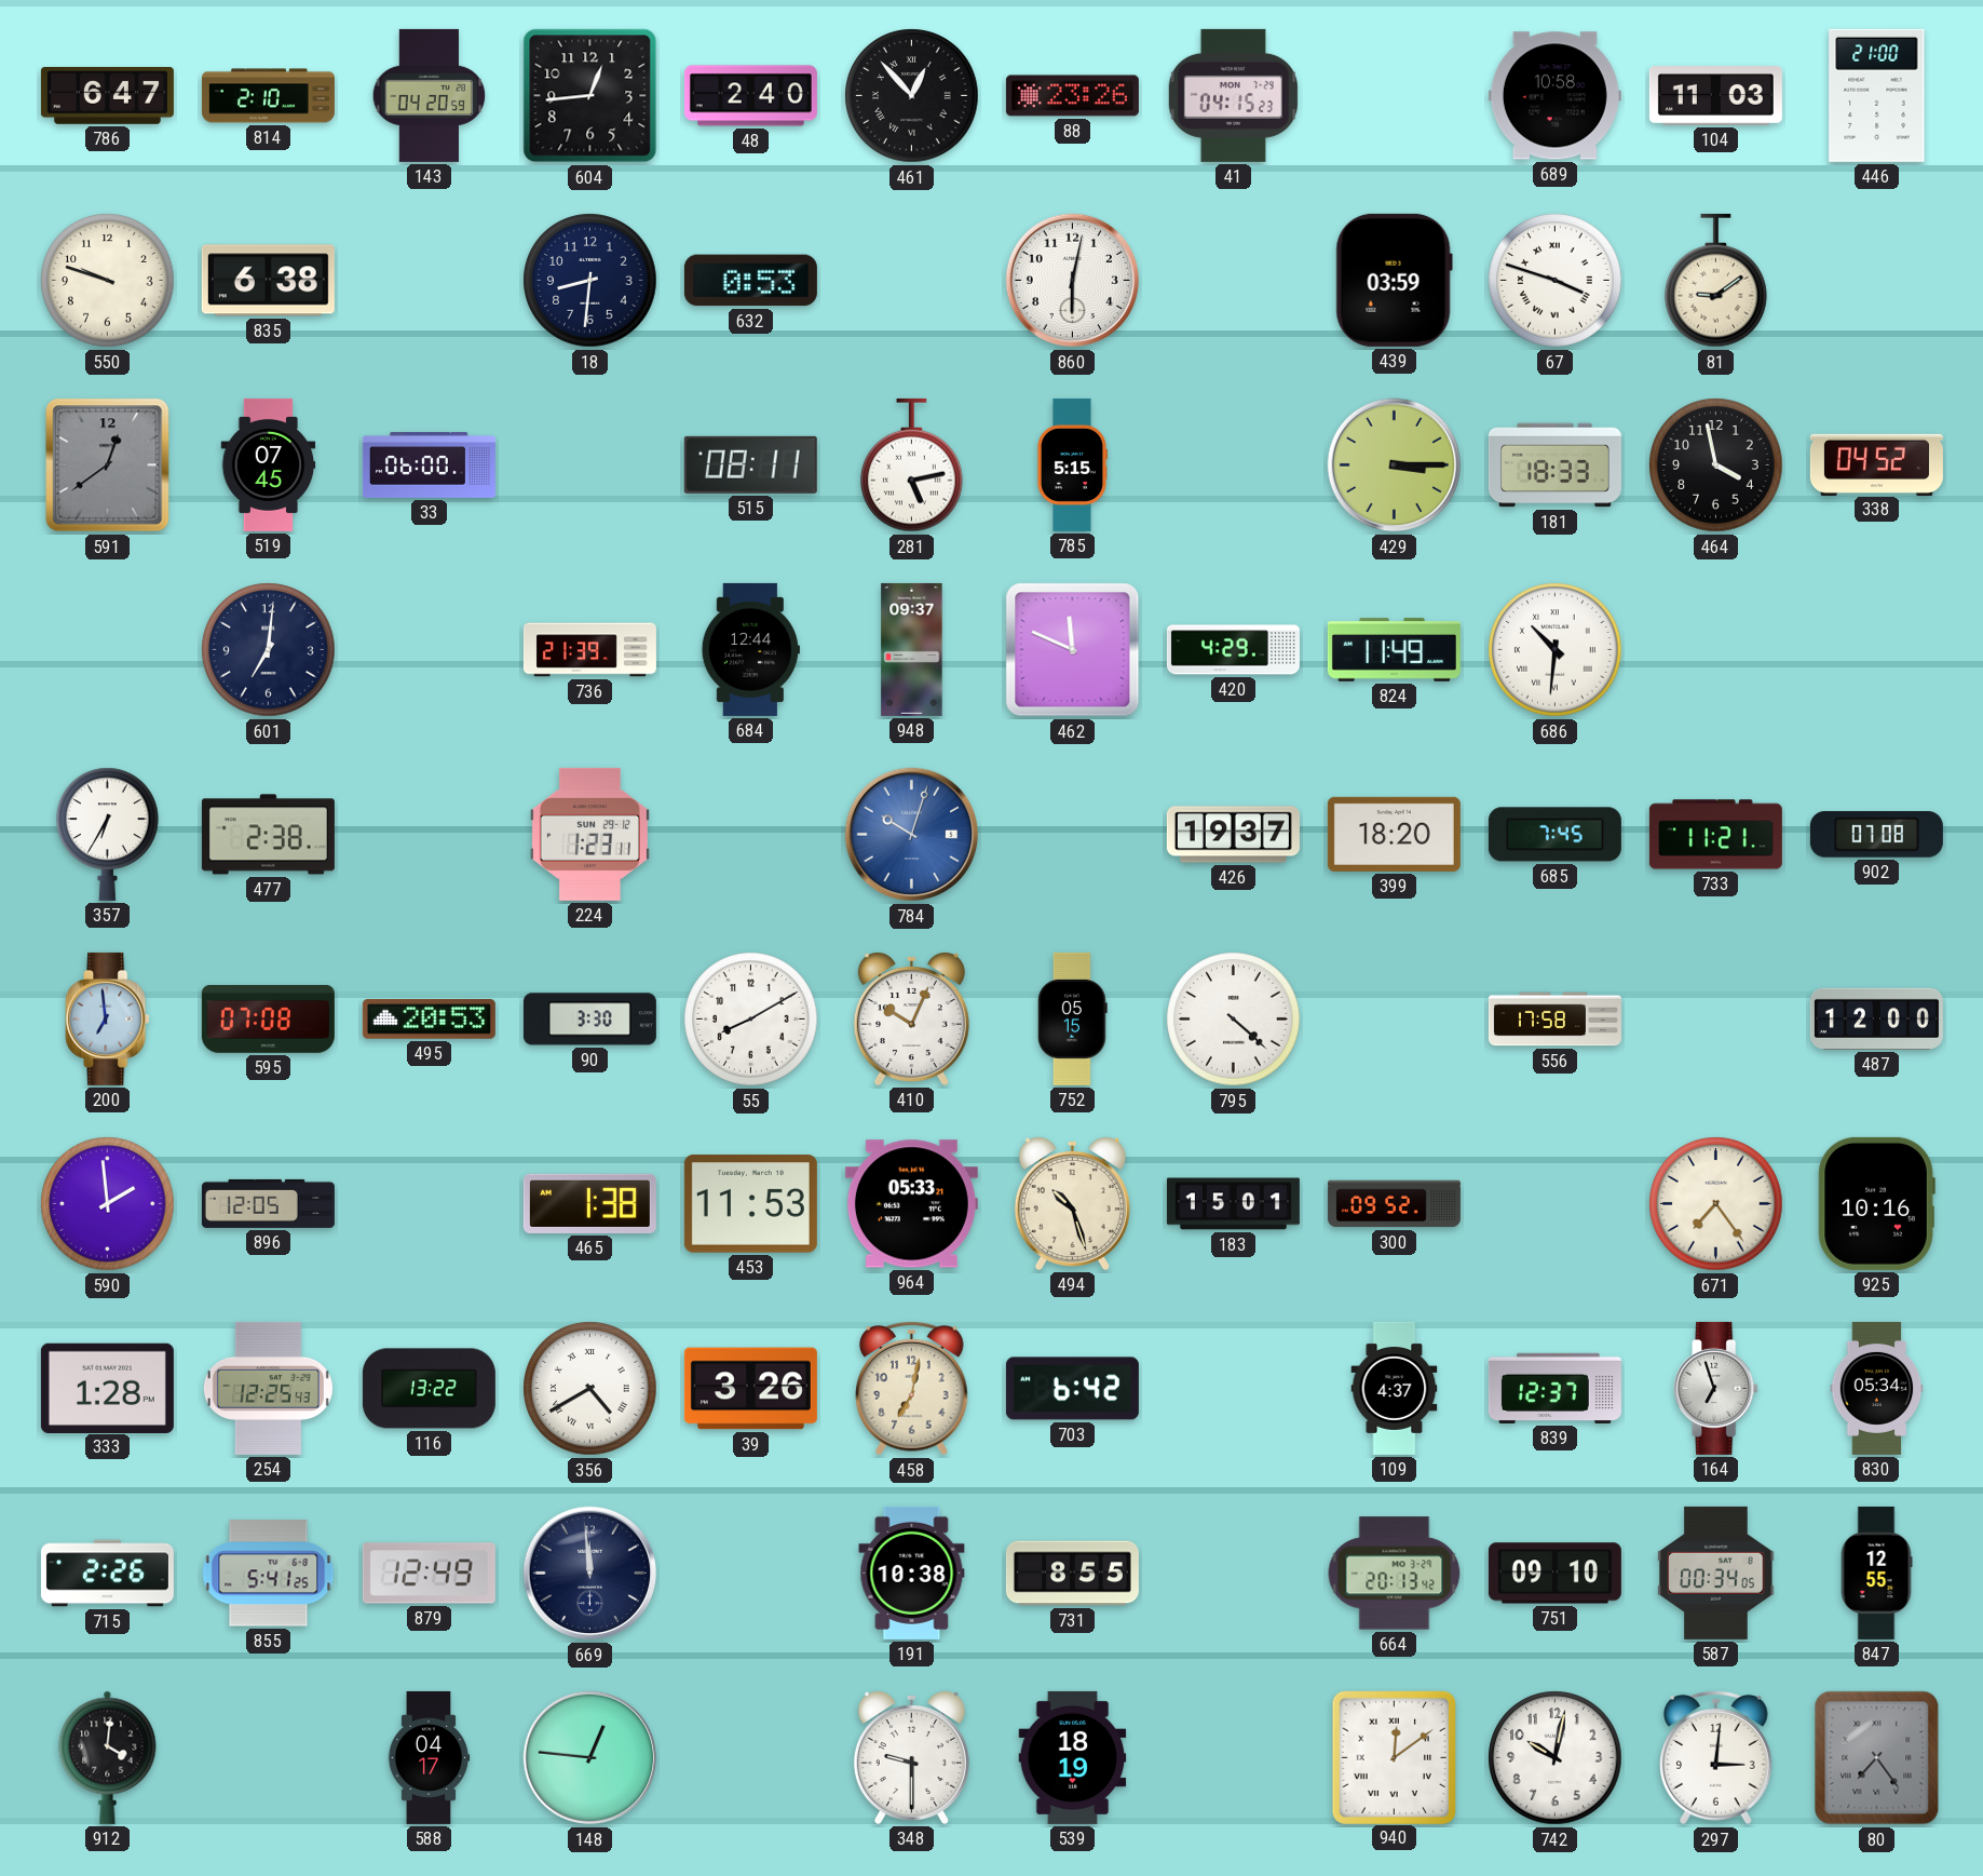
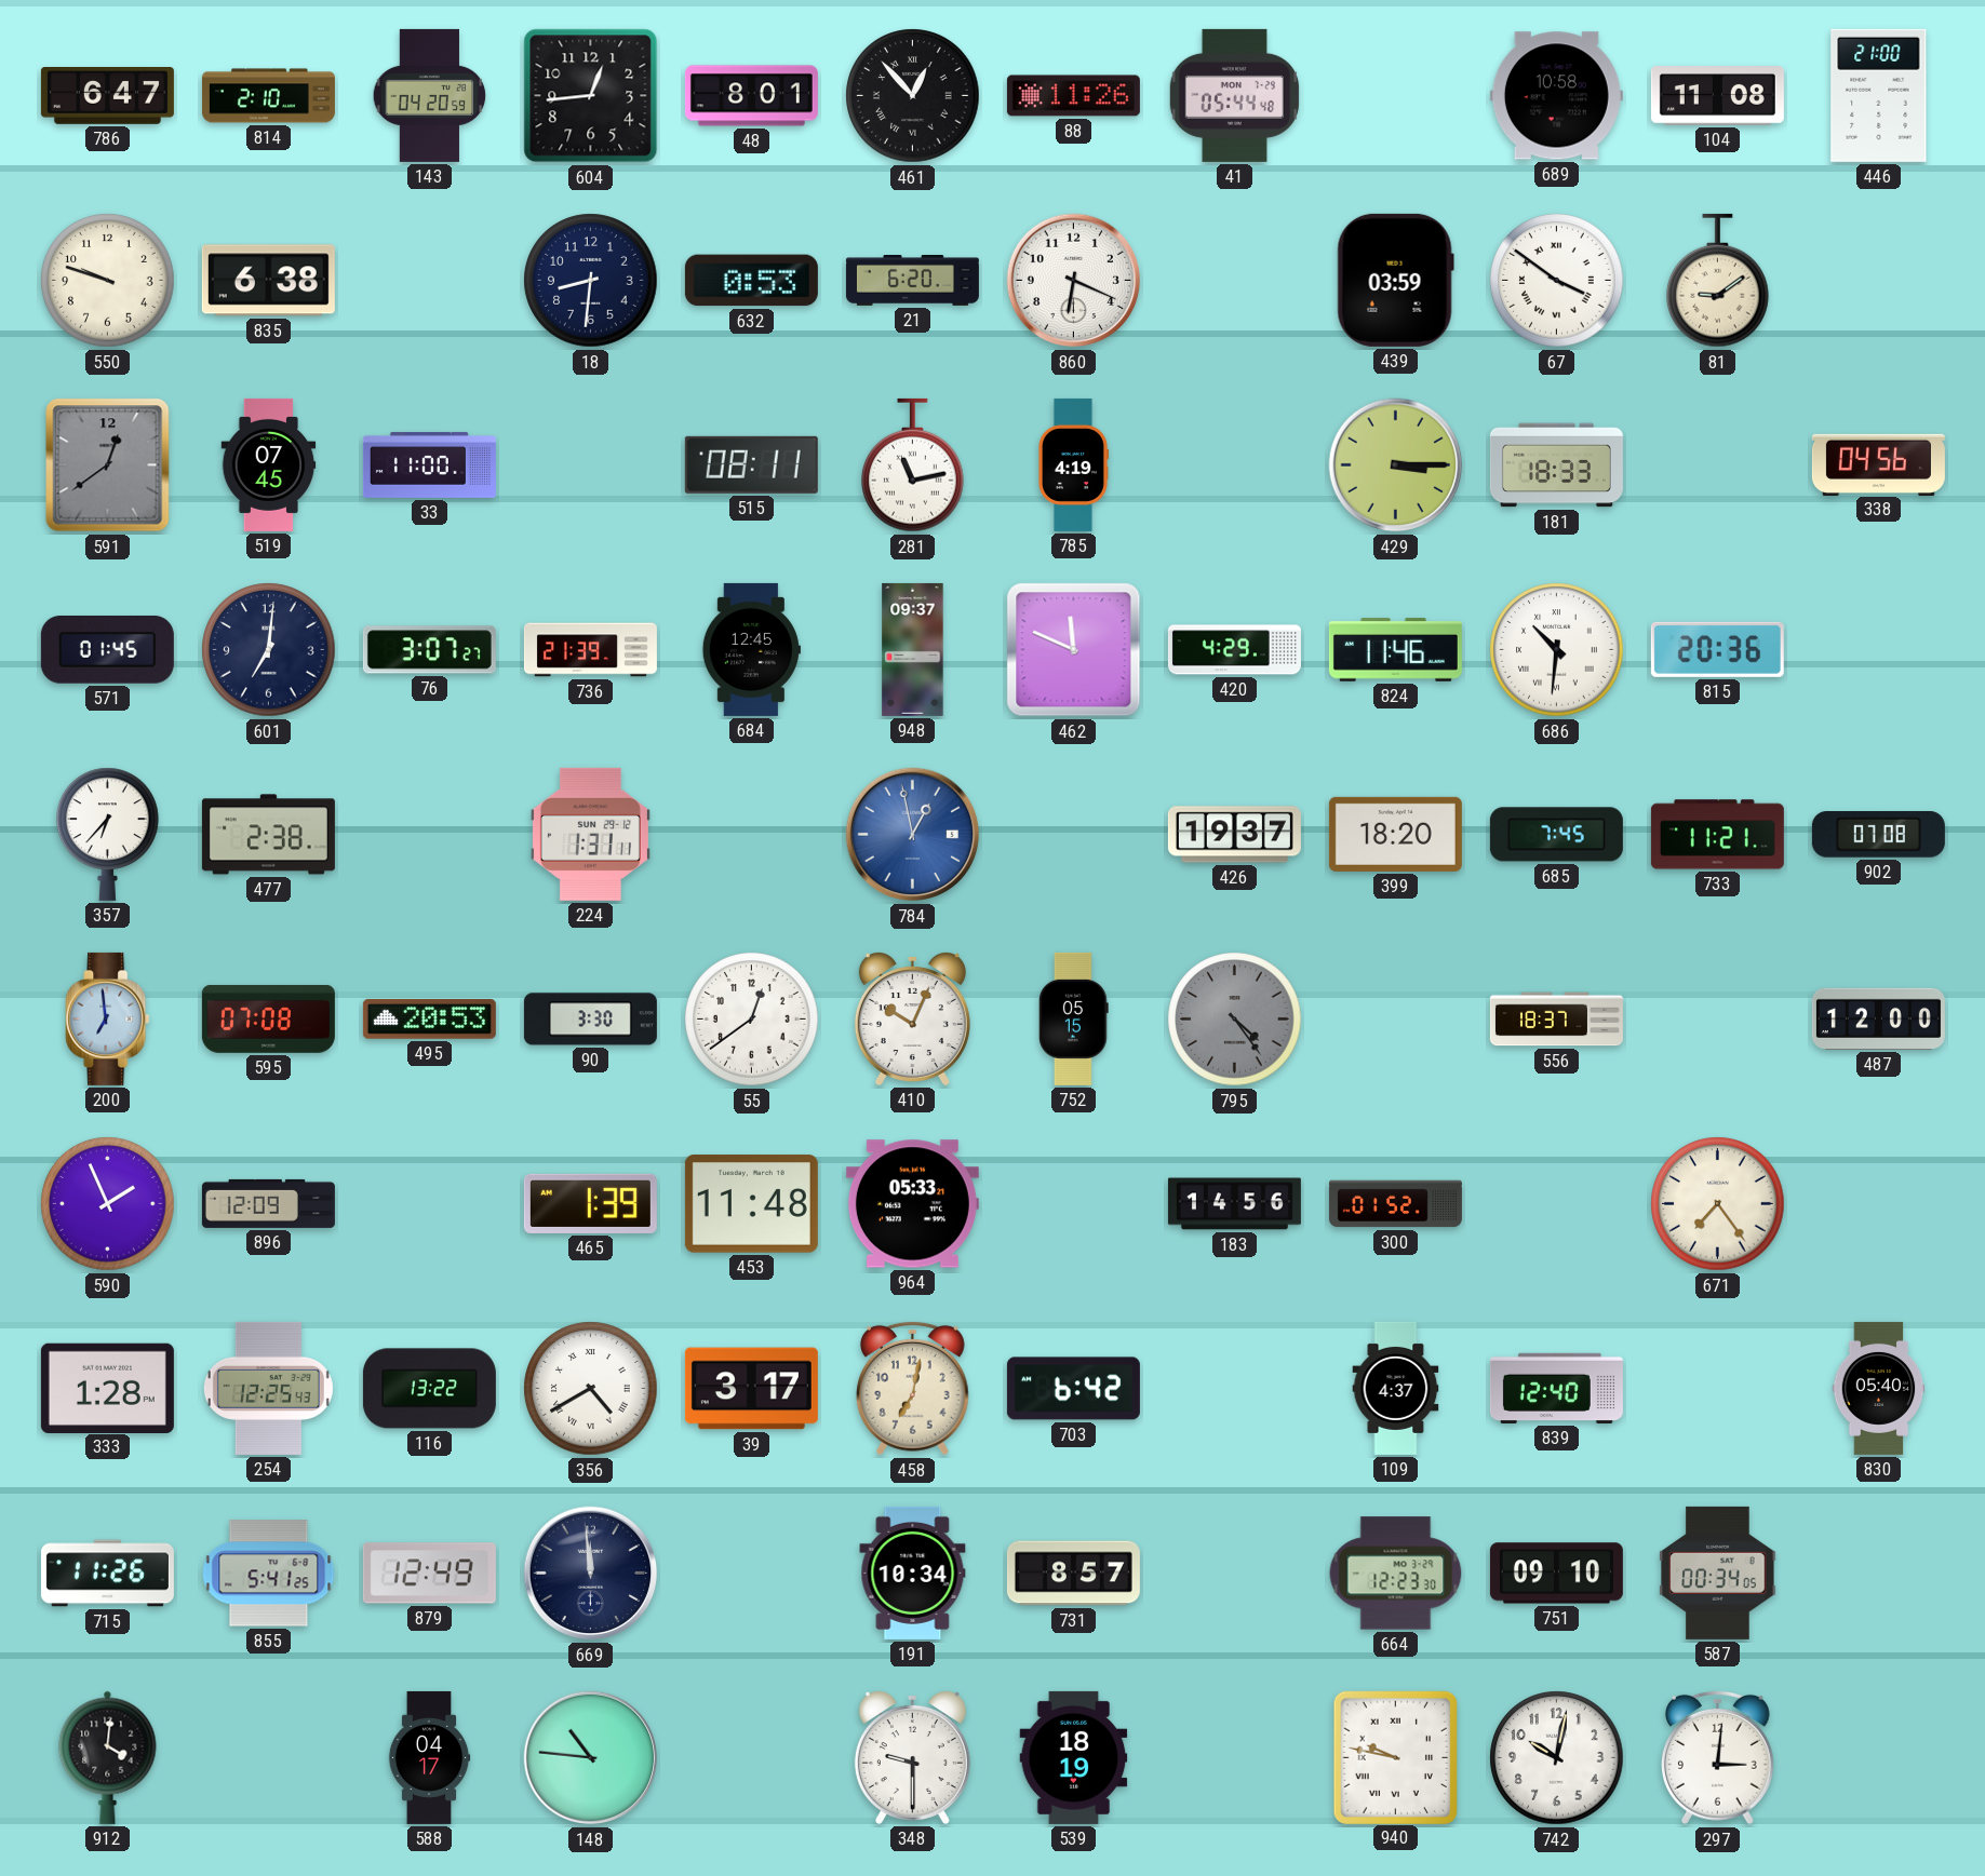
48: 2:40 -> 8:01 (751, 96)
88: 23:26 -> 11:26 (1073, 96)
41: 04:15 -> 05:44 (1234, 95)
104: 11:03 -> 11:08 (1717, 96)
21: none -> 6:20 (912, 281)
860: 6:02 -> 6:19 (1074, 281)
67: 3:48 -> 3:51 (1557, 281)
33: 06:00 -> 11:00 (429, 464)
281: 5:13 -> 11:13 (913, 465)
785: 5:15 -> 4:19 (1074, 464)
464: 3:58 -> none (1716, 465)
338: 04:52 -> 04:56 (1878, 464)
571: none -> 01:45 (107, 650)
76: none -> 3:07 (429, 650)
684: 12:44 -> 12:45 (751, 649)
824: 11:49 -> 11:46 (1395, 650)
815: none -> 20:36 (1717, 649)
357: 6:35 -> 6:37 (108, 834)
224: 1:23 -> 1:31 (590, 834)
784: 10:03 -> 12:58 (913, 835)
55: 8:10 -> 12:39 (752, 1020)
795: 4:22 -> 4:24 (1235, 1020)
795 dial: white -> grey (1235, 1020)
556: 17:58 -> 18:37 (1556, 1020)
590: 1:59 -> 1:56 (108, 1204)
896: 12:05 -> 12:09 (268, 1203)
465: 1:38 -> 1:39 (590, 1203)
453: 11:53 -> 11:48 (751, 1204)
494: 10:27 -> none (1072, 1203)
183: 15:01 -> 14:56 (1234, 1204)
300: 09:52 -> 01:52 (1395, 1204)
925: 10:16 -> none (1876, 1203)
39: 3:26 -> 3:17 (751, 1389)
839: 12:37 -> 12:40 (1556, 1388)
164: 6:57 -> none (1716, 1388)
830: 05:34 -> 05:40 (1879, 1388)
715: 2:26 -> 11:26 (107, 1574)
191: 10:38 -> 10:34 (913, 1573)
731: 8:55 -> 8:57 (1073, 1574)
664: 20:13 -> 12:23 (1396, 1574)
847: 12:55 -> none (1876, 1573)
148: 12:46 -> 10:46 (591, 1758)
940: 12:09 -> 9:47 (1395, 1757)
80: 7:24 -> none (1877, 1758)
